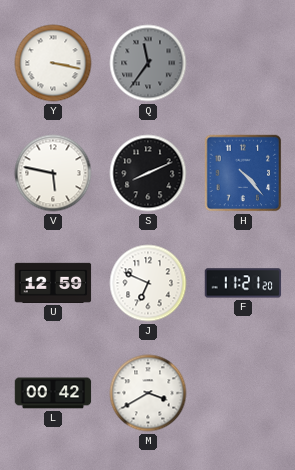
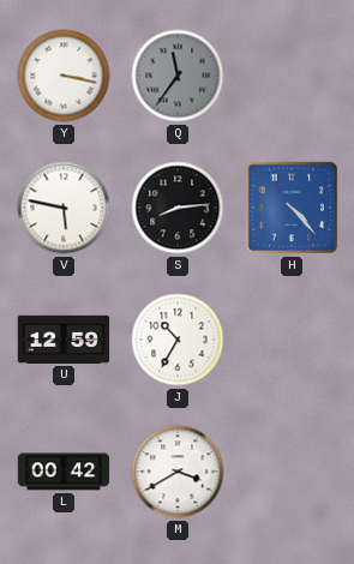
S: 8:11 -> 8:14 (178, 208)
J: 6:49 -> 10:35 (178, 340)
F: 11:21 -> none (243, 283)
